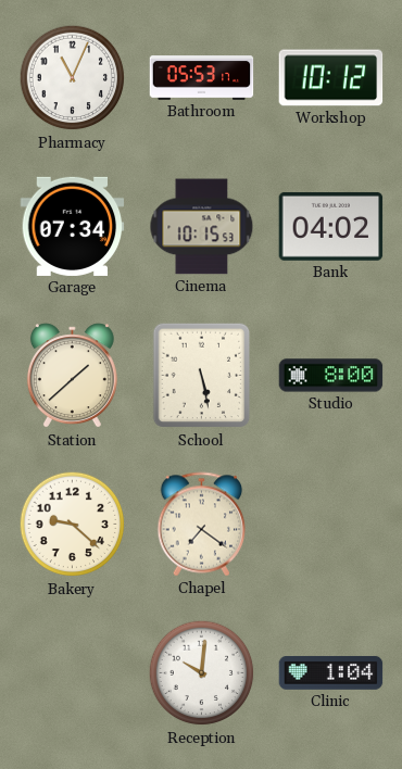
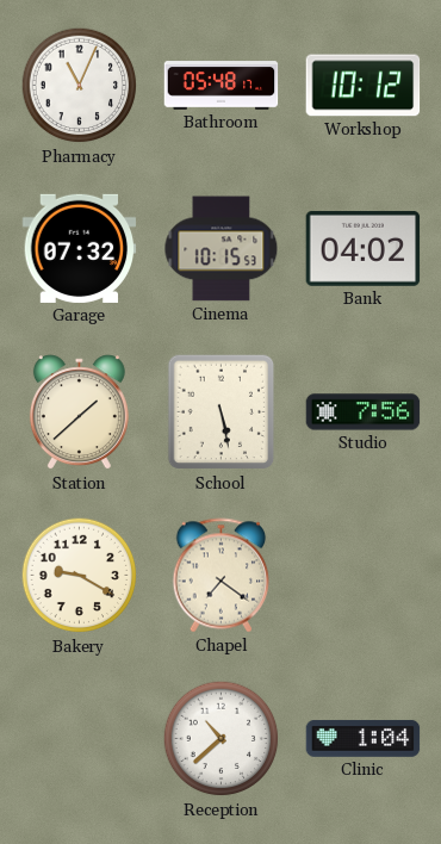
Bathroom: 05:53 -> 05:48 (222, 86)
Garage: 07:34 -> 07:32 (80, 248)
Studio: 8:00 -> 7:56 (364, 412)
Bakery: 9:22 -> 9:20 (80, 576)
Reception: 10:01 -> 10:38 (222, 739)
